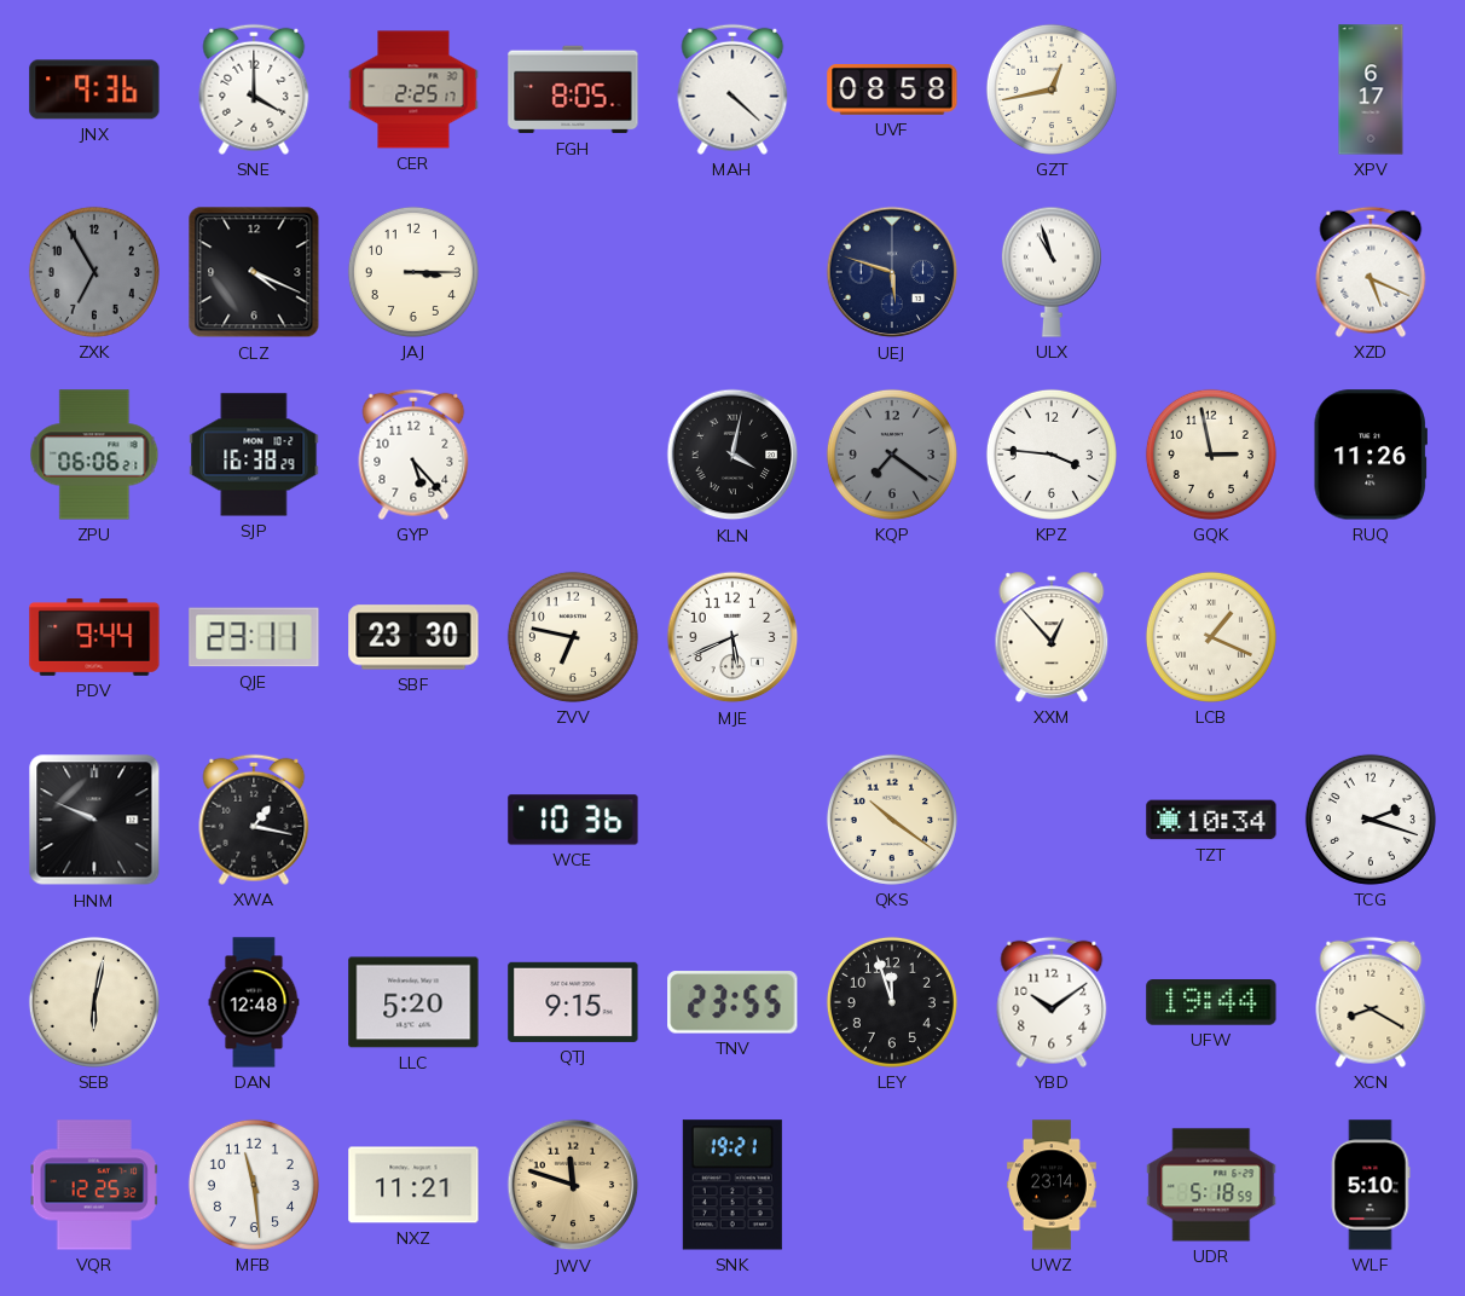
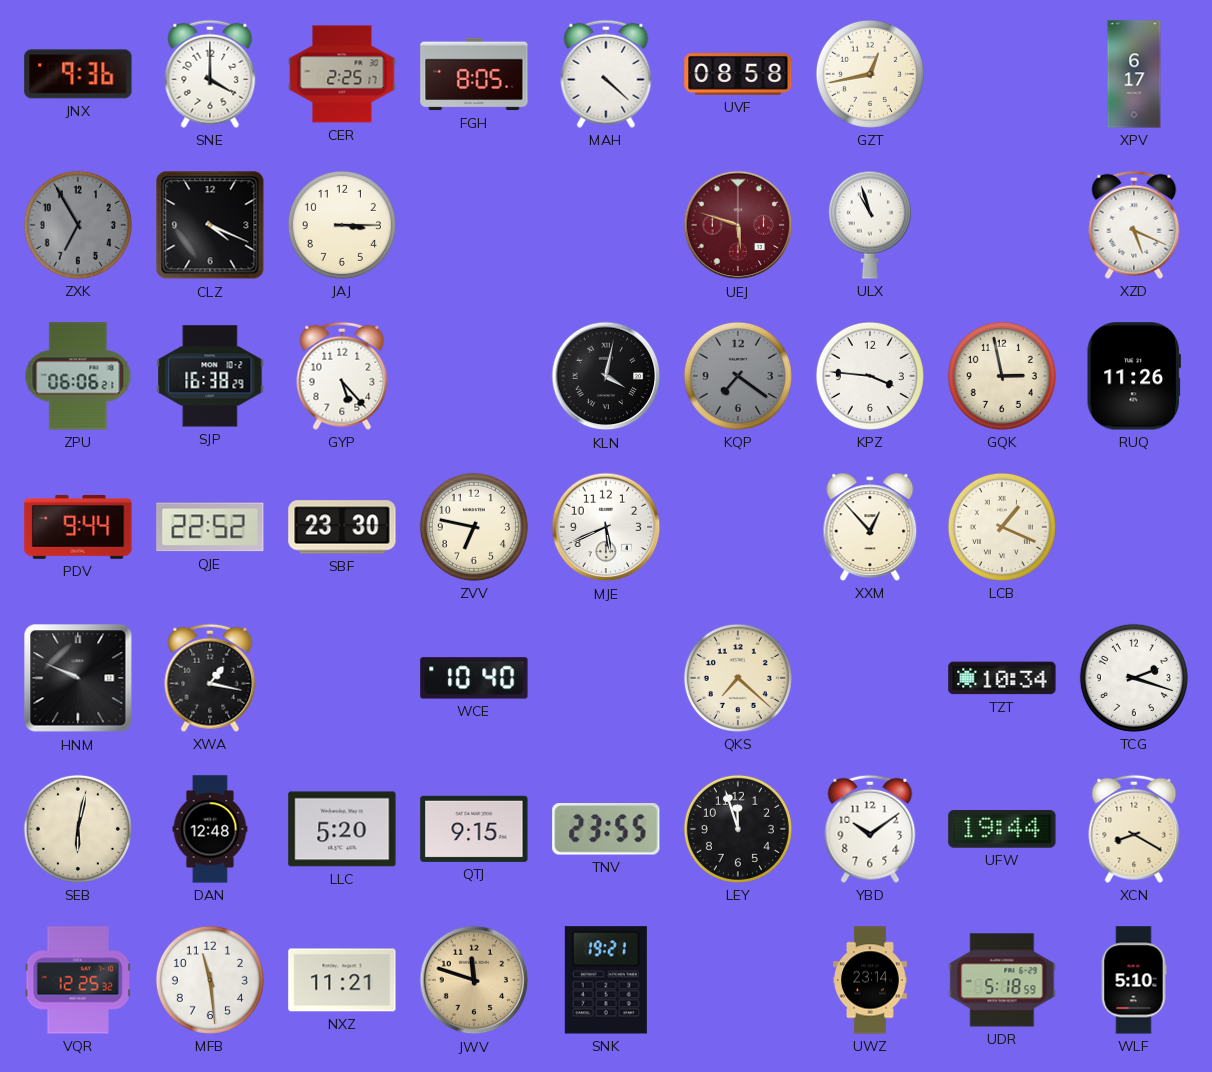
UEJ dial: navy -> burgundy (738, 225)
QJE: 23:11 -> 22:52 (210, 527)
WCE: 10:36 -> 10:40 (474, 678)
QKS: 10:21 -> 7:22 (738, 678)
